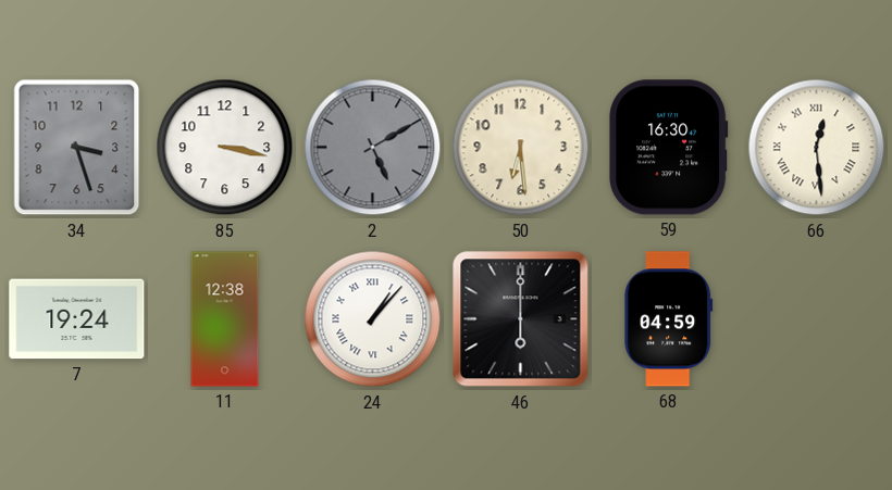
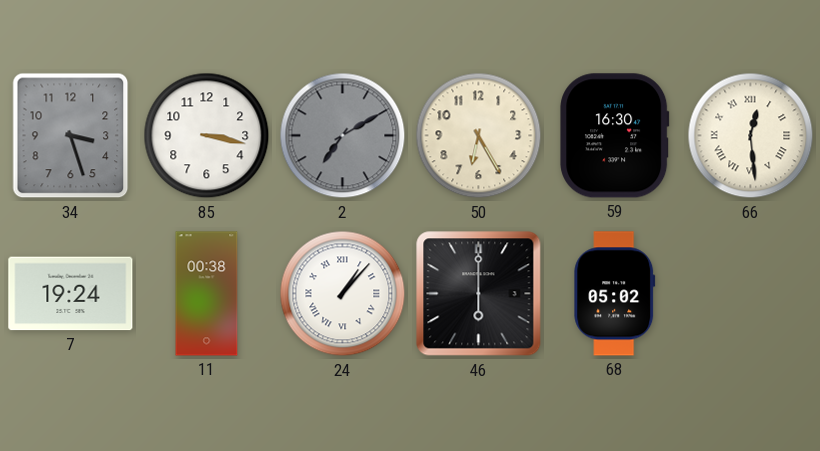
2: 5:10 -> 7:10 (343, 136)
50: 6:29 -> 6:25 (479, 136)
11: 12:38 -> 00:38 (207, 294)
68: 04:59 -> 05:02 (615, 294)
